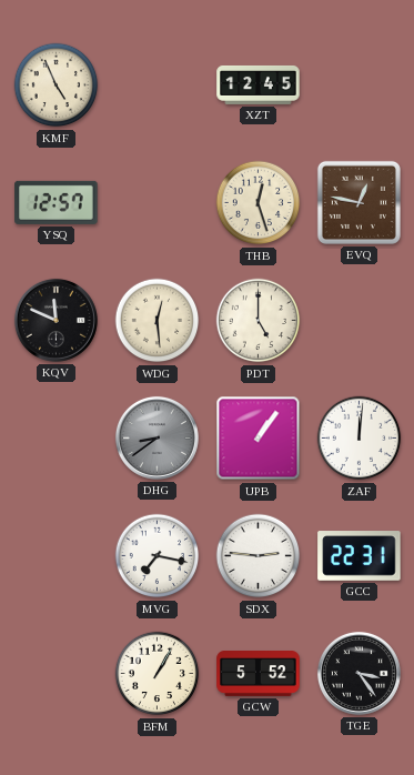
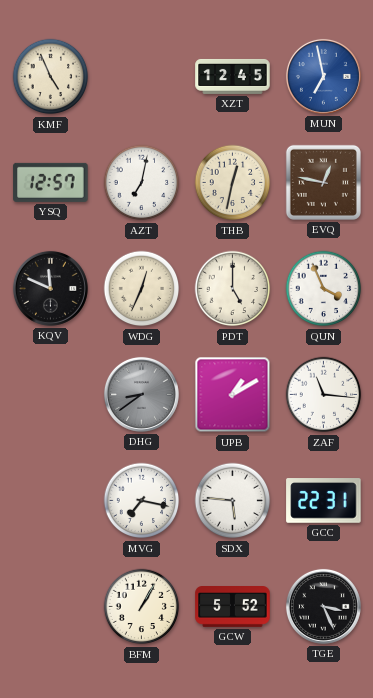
MUN: none -> 6:58 (323, 76)
AZT: none -> 7:02 (142, 183)
THB: 12:27 -> 12:32 (233, 183)
WDG: 12:29 -> 12:34 (142, 289)
QUN: none -> 3:56 (324, 289)
UPB: 1:06 -> 1:10 (233, 395)
ZAF: 12:01 -> 11:16 (324, 395)
SDX: 2:46 -> 5:46 (233, 501)
TGE: 3:24 -> 3:26 (323, 606)
